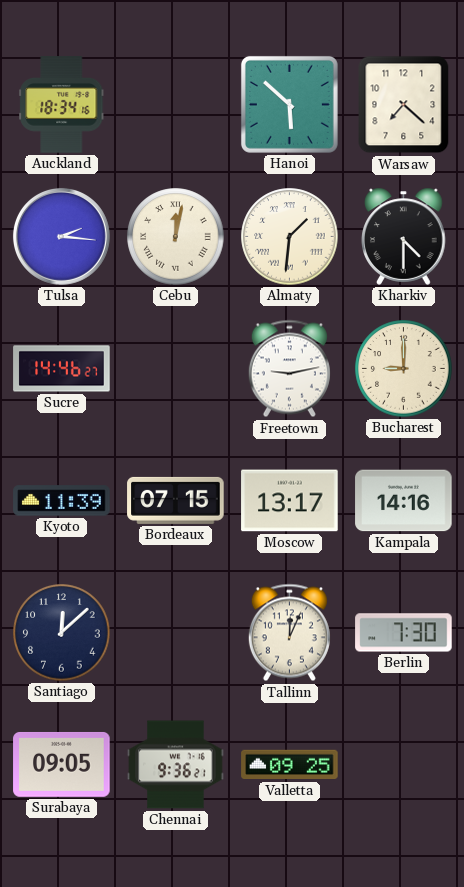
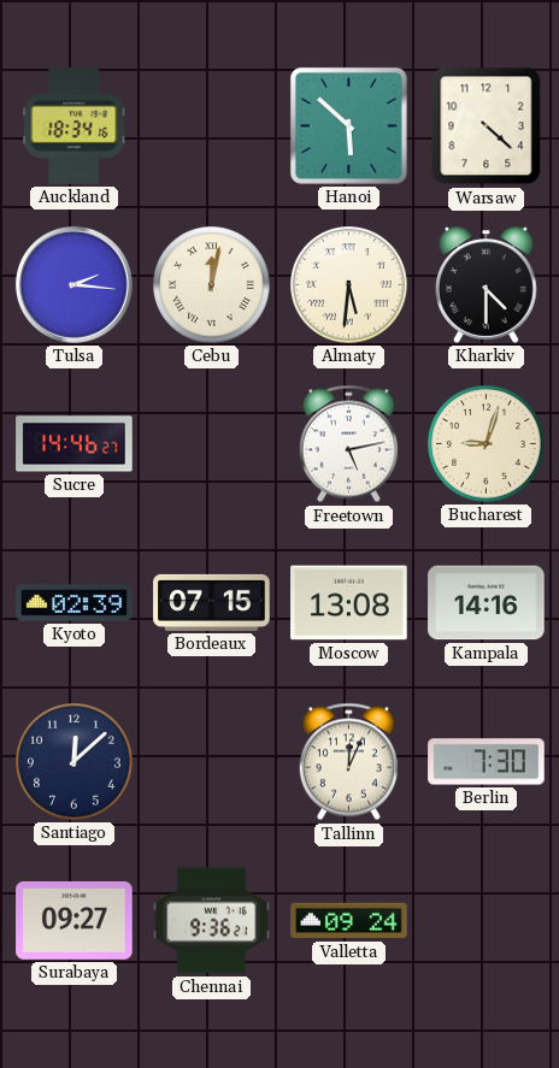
Warsaw: 7:22 -> 4:22 (487, 126)
Almaty: 1:31 -> 5:31 (349, 285)
Freetown: 9:13 -> 5:13 (348, 444)
Bucharest: 9:00 -> 9:03 (487, 444)
Kyoto: 11:39 -> 02:39 (75, 603)
Moscow: 13:17 -> 13:08 (349, 603)
Surabaya: 09:05 -> 09:27 (75, 920)
Valletta: 09:25 -> 09:24 (349, 921)
